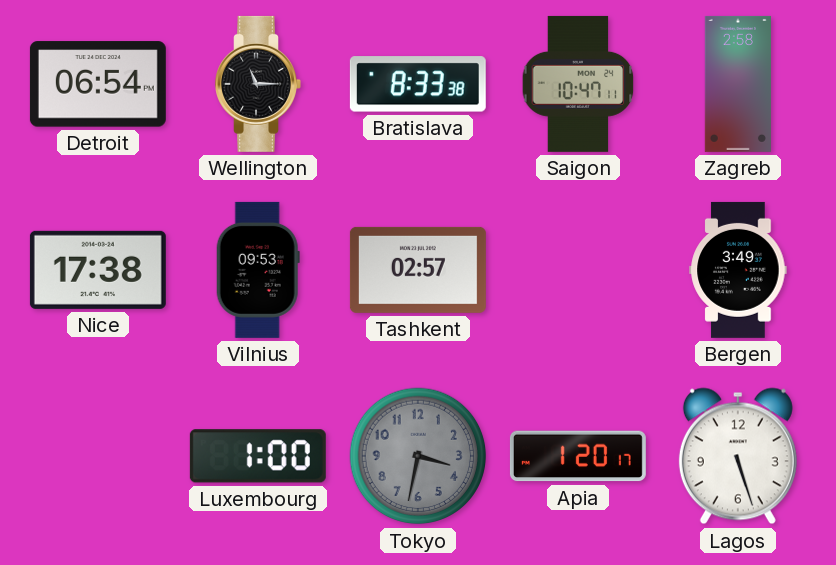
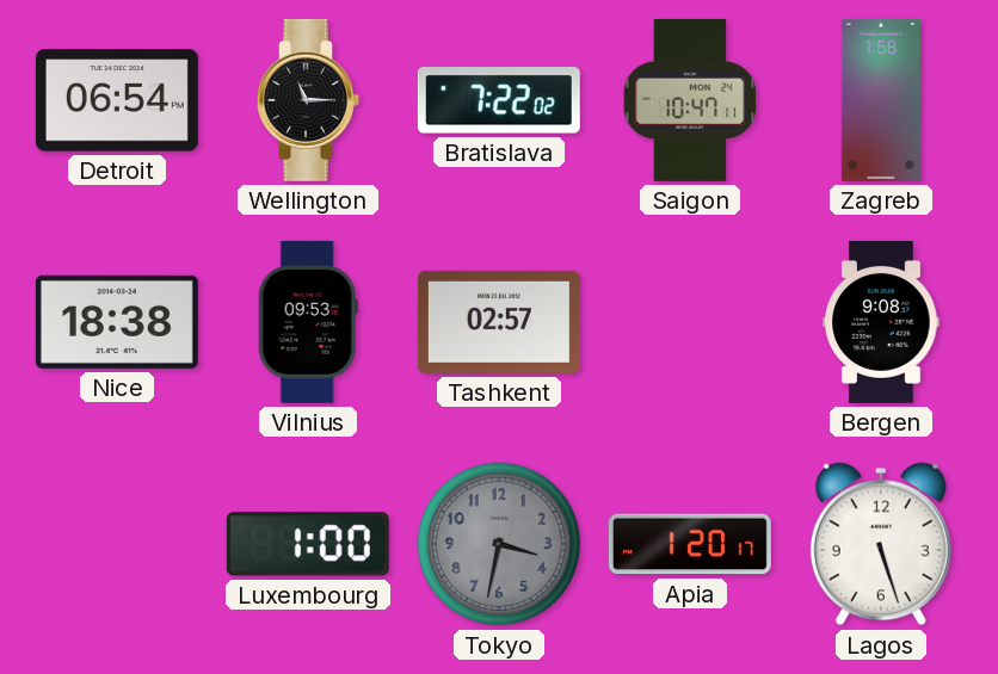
Bratislava: 8:33 -> 7:22 (499, 100)
Zagreb: 2:58 -> 1:58 (881, 100)
Nice: 17:38 -> 18:38 (117, 322)
Bergen: 3:49 -> 9:08 (881, 322)
